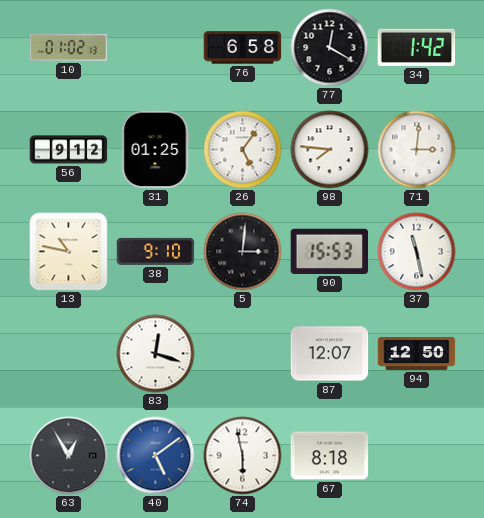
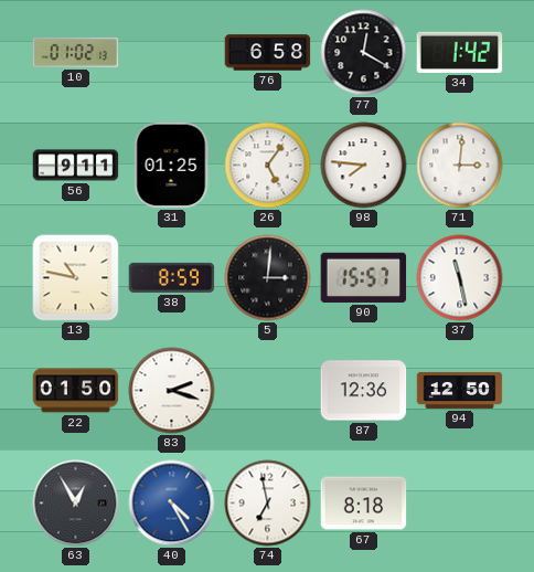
56: 9:12 -> 9:11 (76, 166)
38: 9:10 -> 8:59 (172, 277)
90: 15:53 -> 15:57 (364, 277)
22: none -> 01:50 (76, 391)
83: 12:18 -> 2:18 (172, 391)
87: 12:07 -> 12:36 (364, 391)
40: 5:09 -> 4:25 (172, 504)
74: 5:58 -> 6:58 (268, 504)
